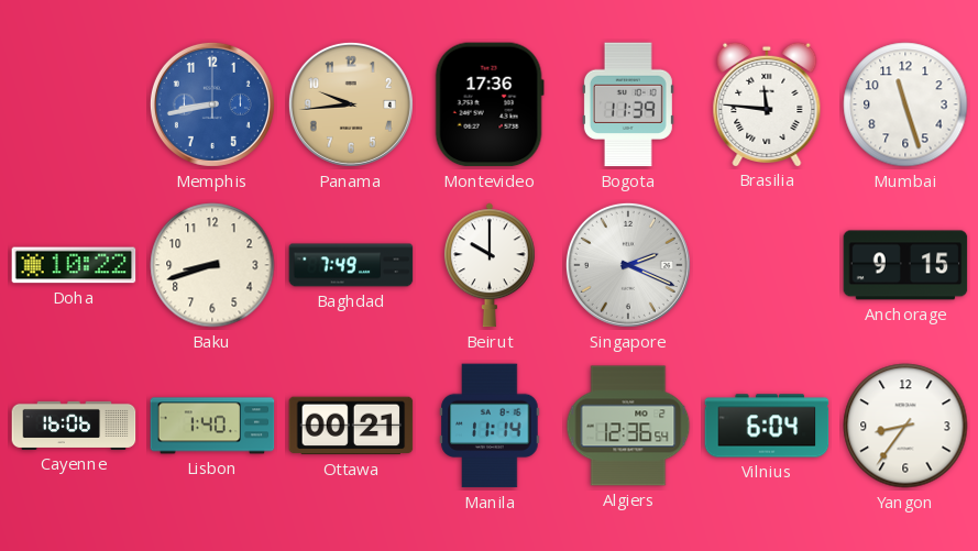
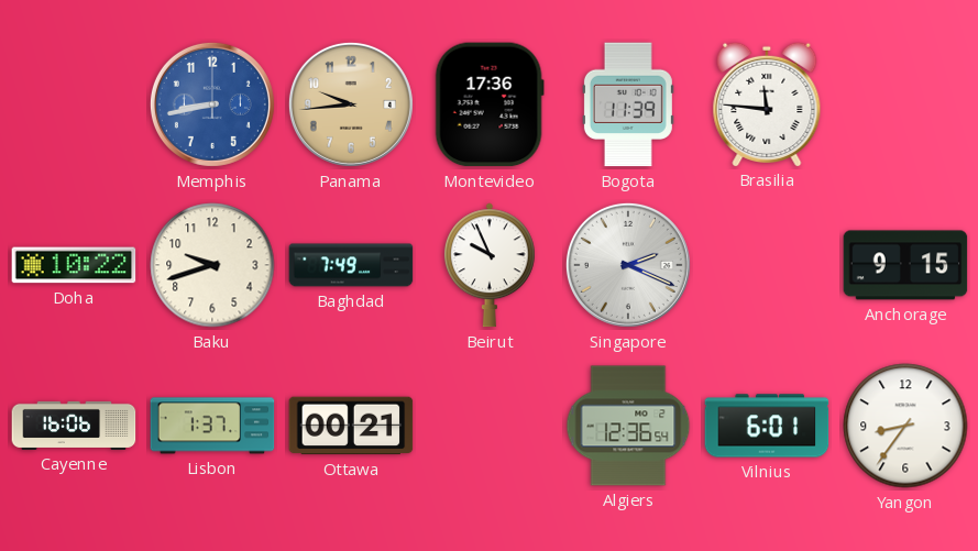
Mumbai: 11:27 -> none (905, 104)
Baku: 8:42 -> 9:42 (212, 265)
Beirut: 10:00 -> 9:56 (490, 265)
Lisbon: 1:40 -> 1:37 (212, 426)
Manila: 11:14 -> none (490, 426)
Vilnius: 6:04 -> 6:01 (767, 426)
